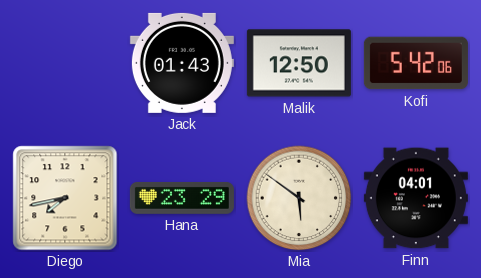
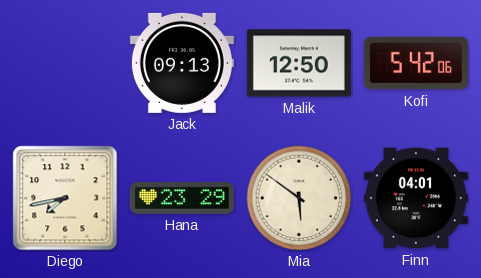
Jack: 01:43 -> 09:13 (182, 63)
